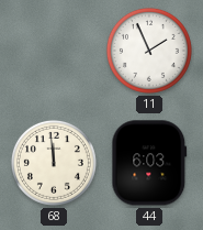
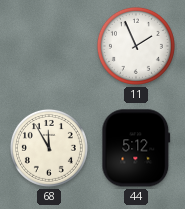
68: 11:59 -> 11:55 (49, 148)
44: 6:03 -> 5:12 (136, 148)
